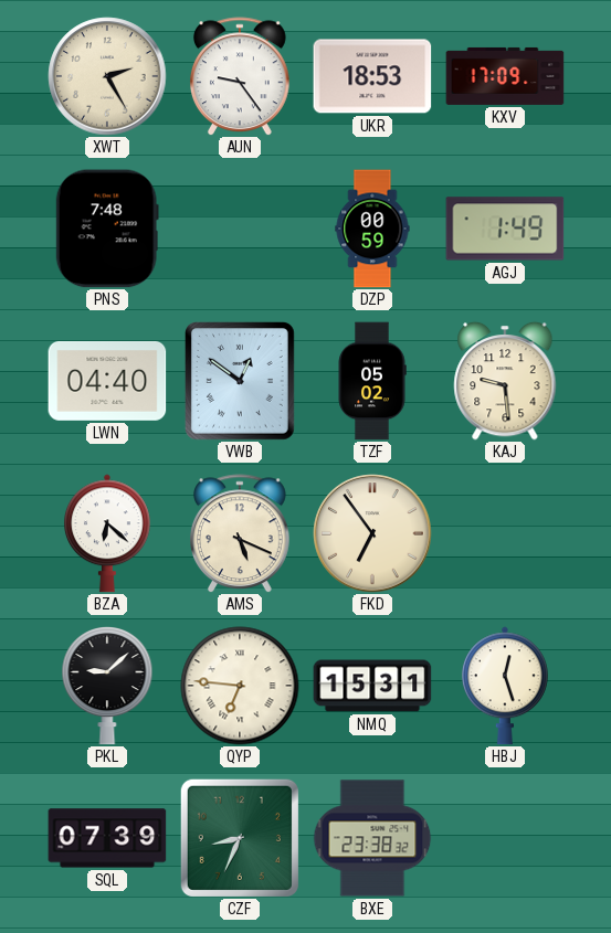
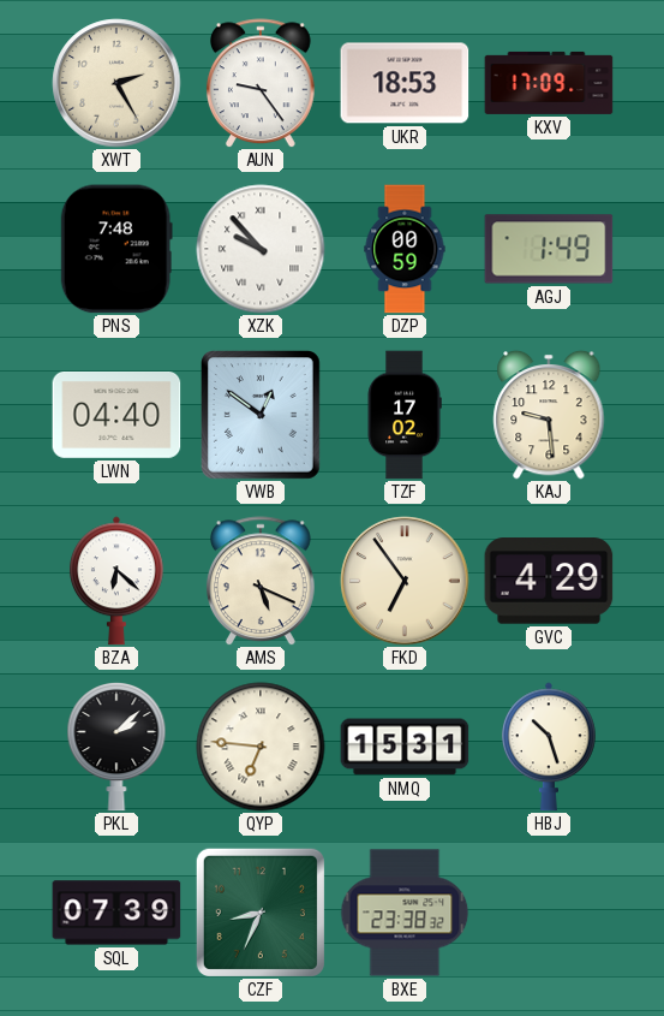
XZK: none -> 9:53 (261, 249)
TZF: 05:02 -> 17:02 (405, 415)
GVC: none -> 4:29 (549, 581)
PKL: 9:08 -> 2:08 (116, 748)
HBJ: 12:27 -> 10:27 (549, 747)
